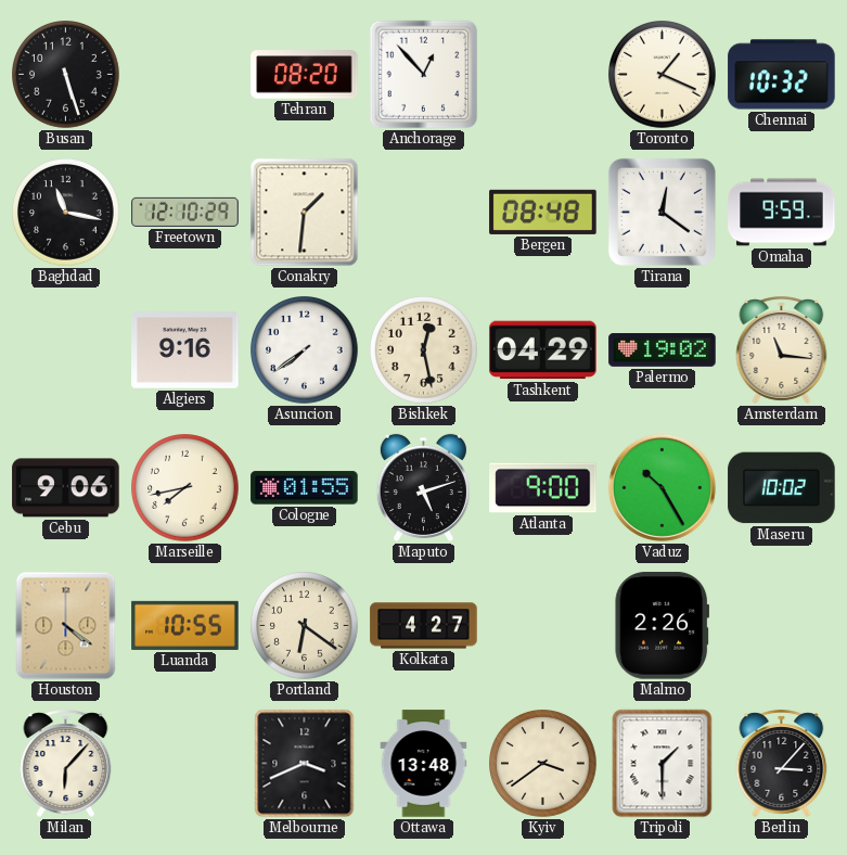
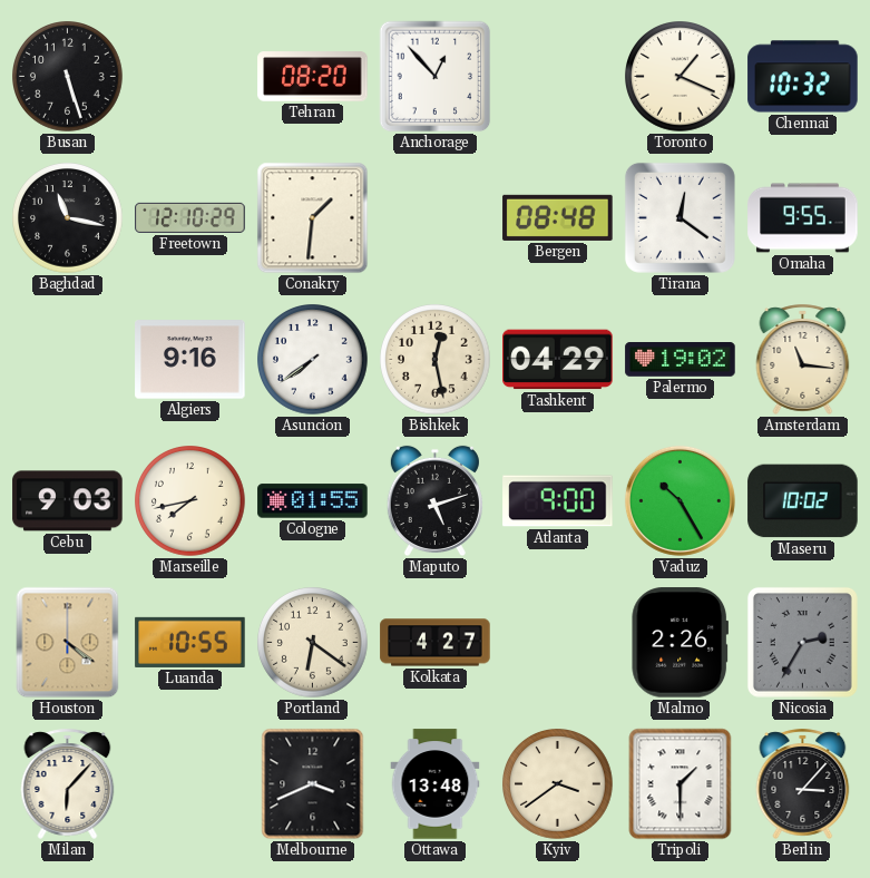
Omaha: 9:59 -> 9:55 (803, 218)
Cebu: 9:06 -> 9:03 (68, 501)
Nicosia: none -> 2:35 (802, 642)
